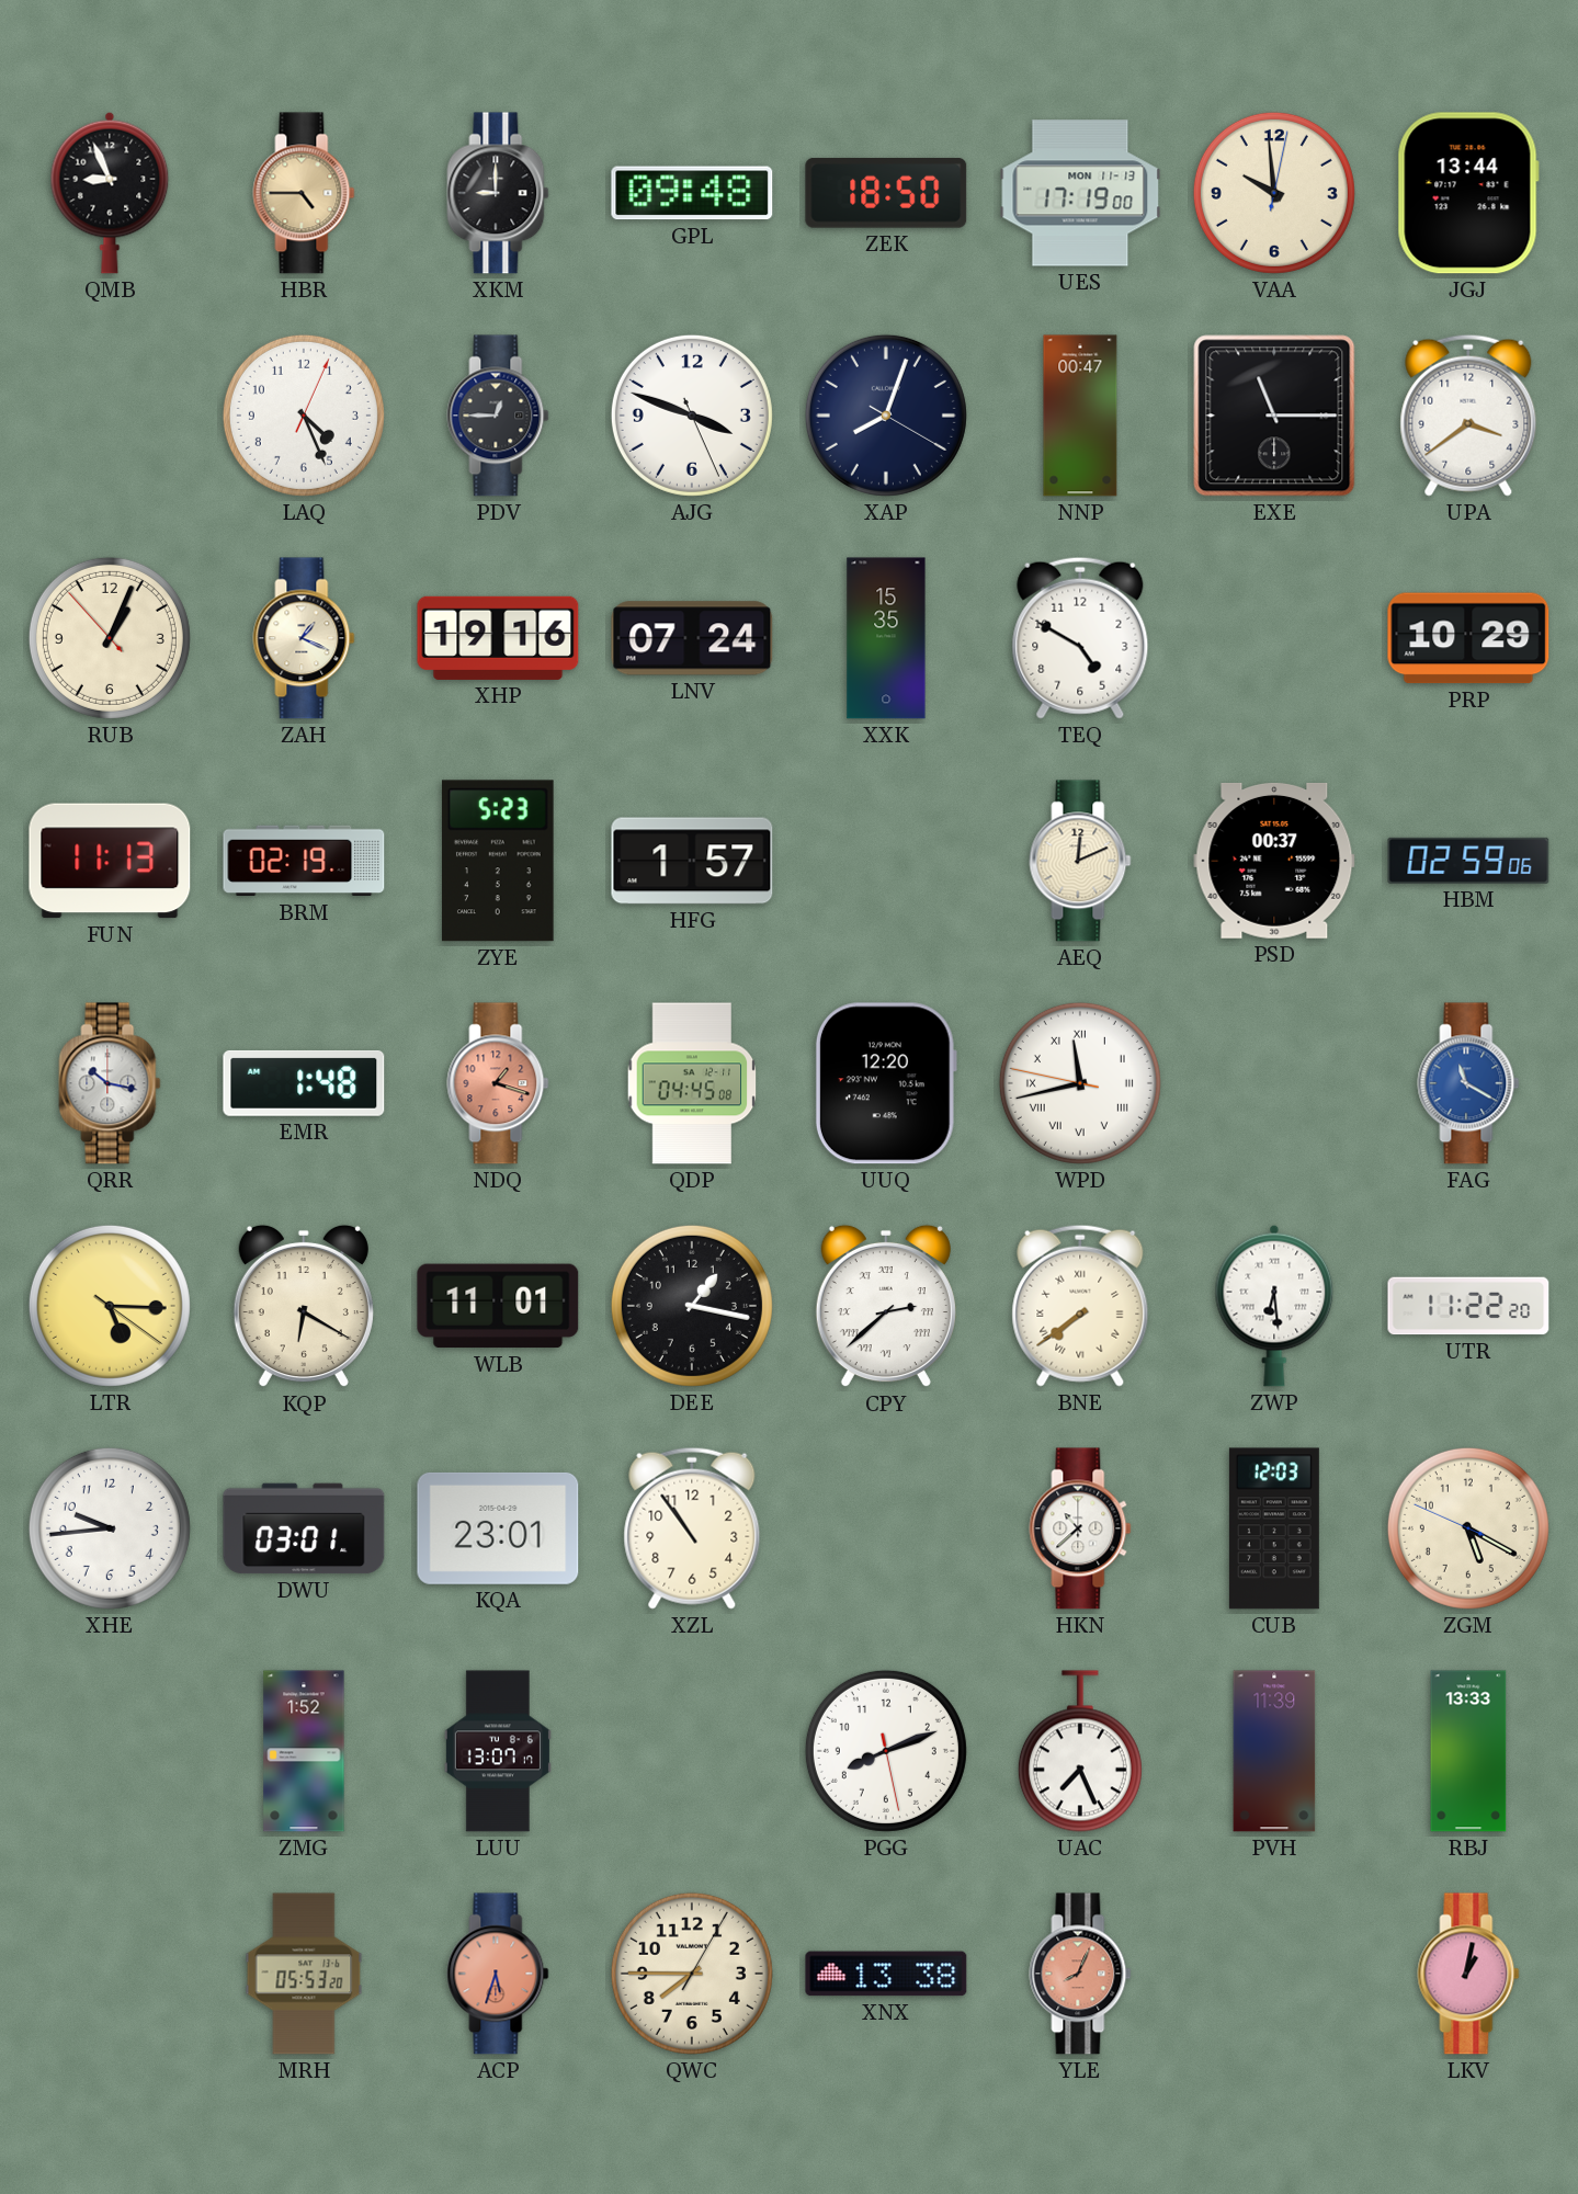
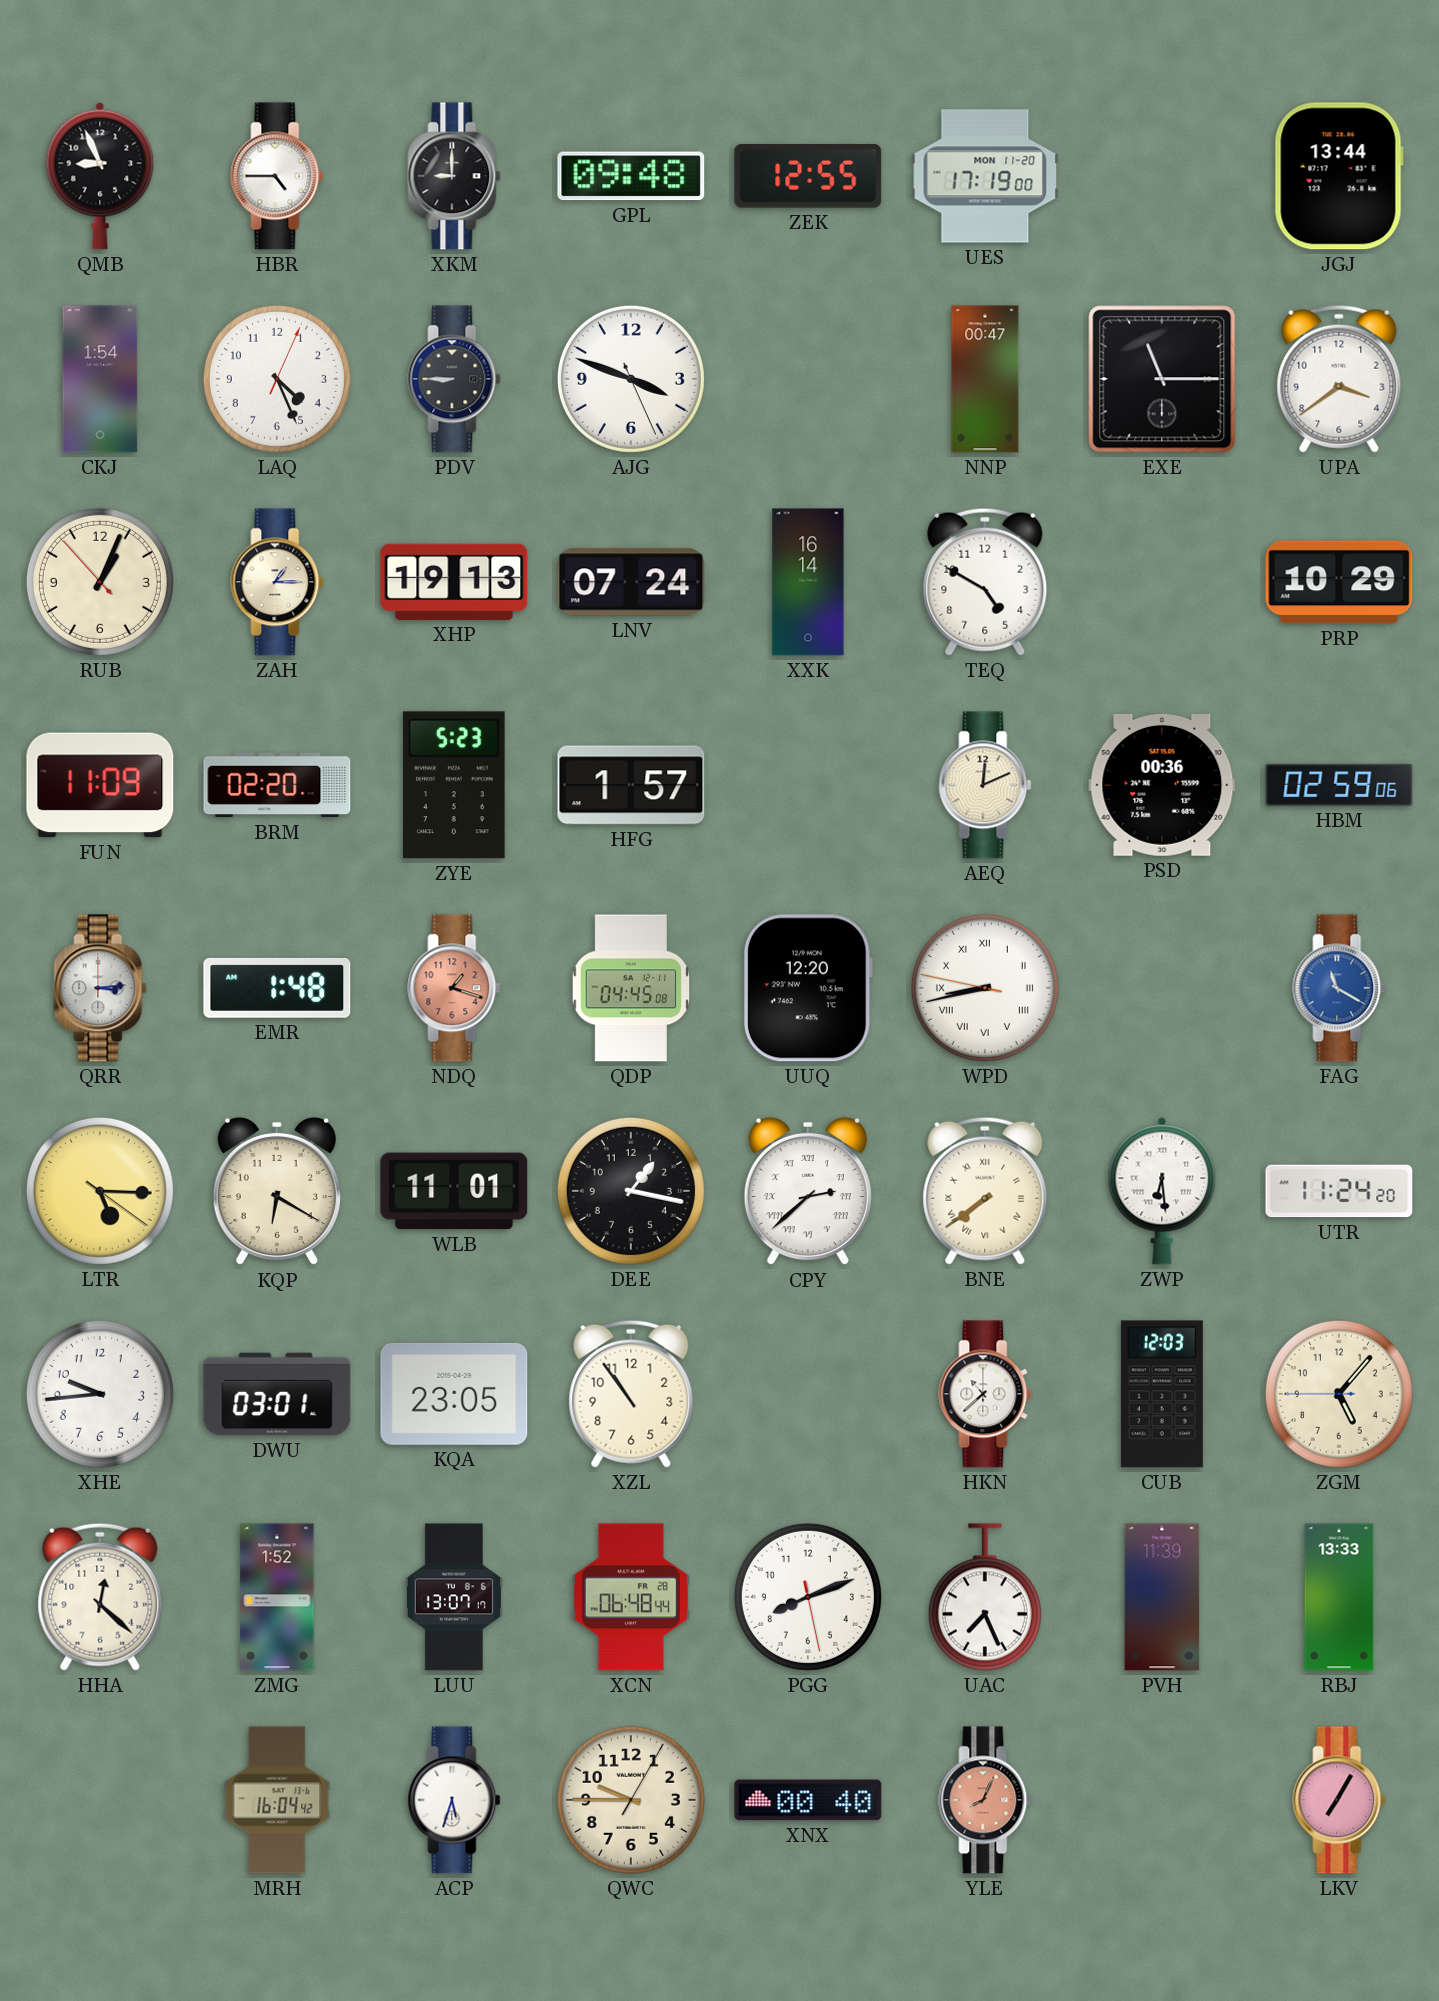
HBR dial: champagne -> white (277, 176)
ZEK: 18:50 -> 12:55 (808, 176)
UES date: MON 11-13 -> MON 11-20 (985, 176)
VAA: 9:59 -> none (1274, 193)
CKJ: none -> 1:54 (100, 379)
PDV: 12:45 -> 8:45 (454, 379)
XAP: 8:03 -> none (886, 416)
ZAH: 1:19 -> 1:15 (277, 582)
XHP: 19:16 -> 19:13 (454, 582)
XXK: 15:35 -> 16:14 (808, 582)
FUN: 11:13 -> 11:09 (100, 785)
BRM: 02:19 -> 02:20 (277, 785)
PSD: 00:37 -> 00:36 (1162, 785)
QRR: 10:17 -> 3:14 (100, 988)
WPD: 11:42 -> 8:42 (985, 988)
UTR: 11:22 -> 11:24 (1339, 1191)
KQA: 23:01 -> 23:05 (454, 1394)
ZGM: 5:19 -> 5:06 (1339, 1394)
HHA: none -> 12:22 (100, 1597)
XCN: none -> 06:48 (631, 1597)
MRH: 05:53 -> 16:04 (277, 1800)
ACP dial: salmon -> white (454, 1800)
QWC: 7:45 -> 9:45 (631, 1800)
XNX: 13:38 -> 00:40 (808, 1800)
LKV: 1:02 -> 7:05 (1339, 1800)
